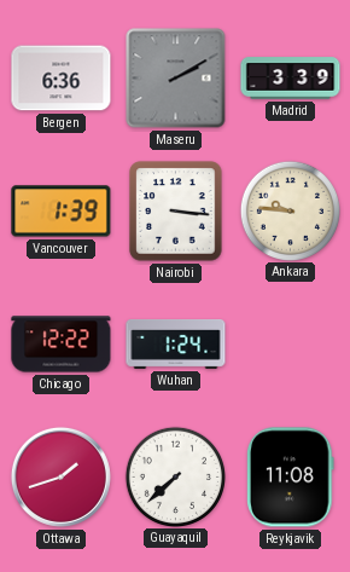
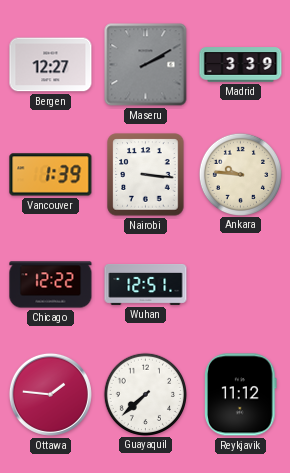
Bergen: 6:36 -> 12:27 (51, 65)
Wuhan: 1:24 -> 12:51 (146, 285)
Ottawa: 1:42 -> 1:46 (50, 394)
Reykjavik: 11:08 -> 11:12 (241, 395)
